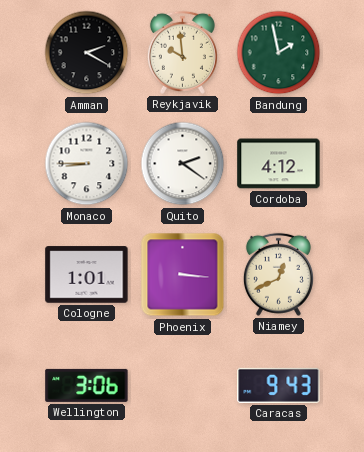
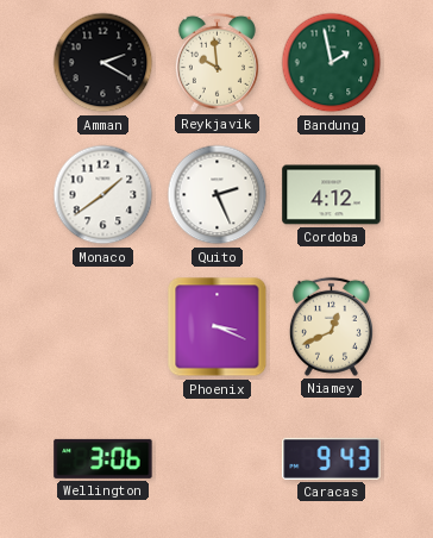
Monaco: 8:45 -> 1:39 (103, 195)
Quito: 2:21 -> 2:26 (218, 195)
Cologne: 1:01 -> none (87, 275)
Phoenix: 3:16 -> 3:19 (218, 327)
